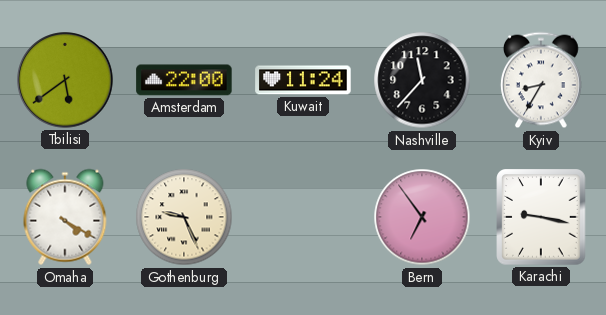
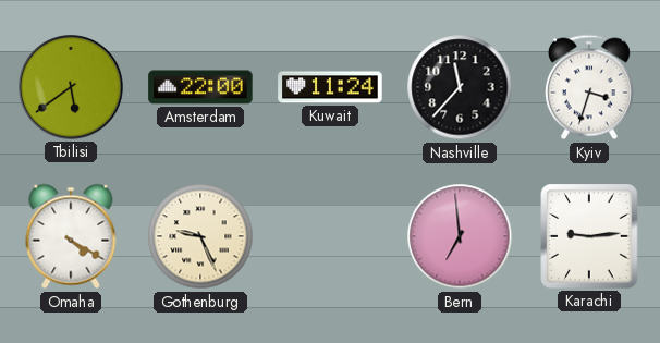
Kyiv: 8:35 -> 3:33 (589, 87)
Bern: 6:54 -> 6:59 (460, 236)
Karachi: 9:17 -> 9:14 (589, 236)
